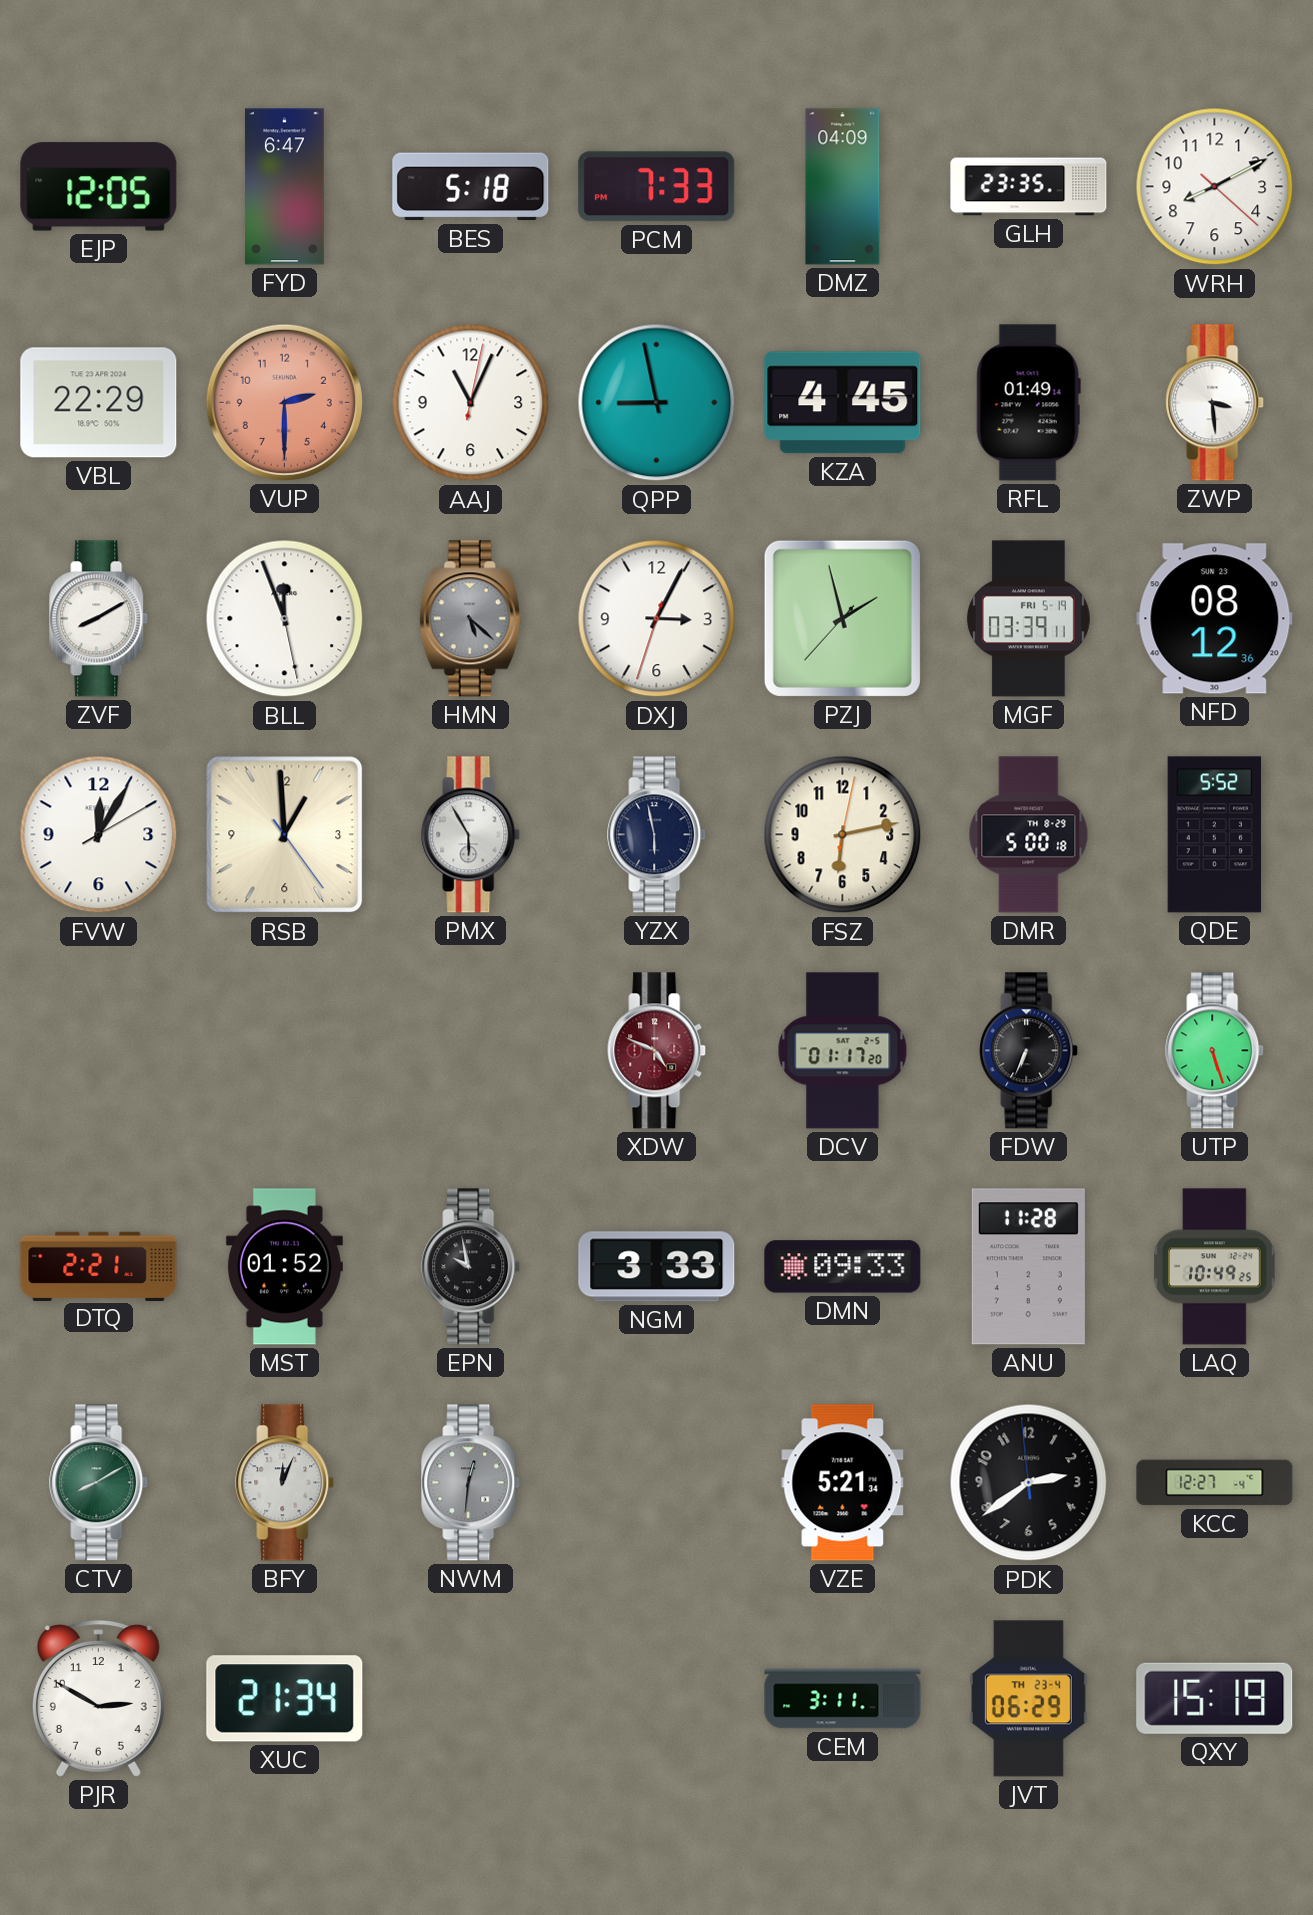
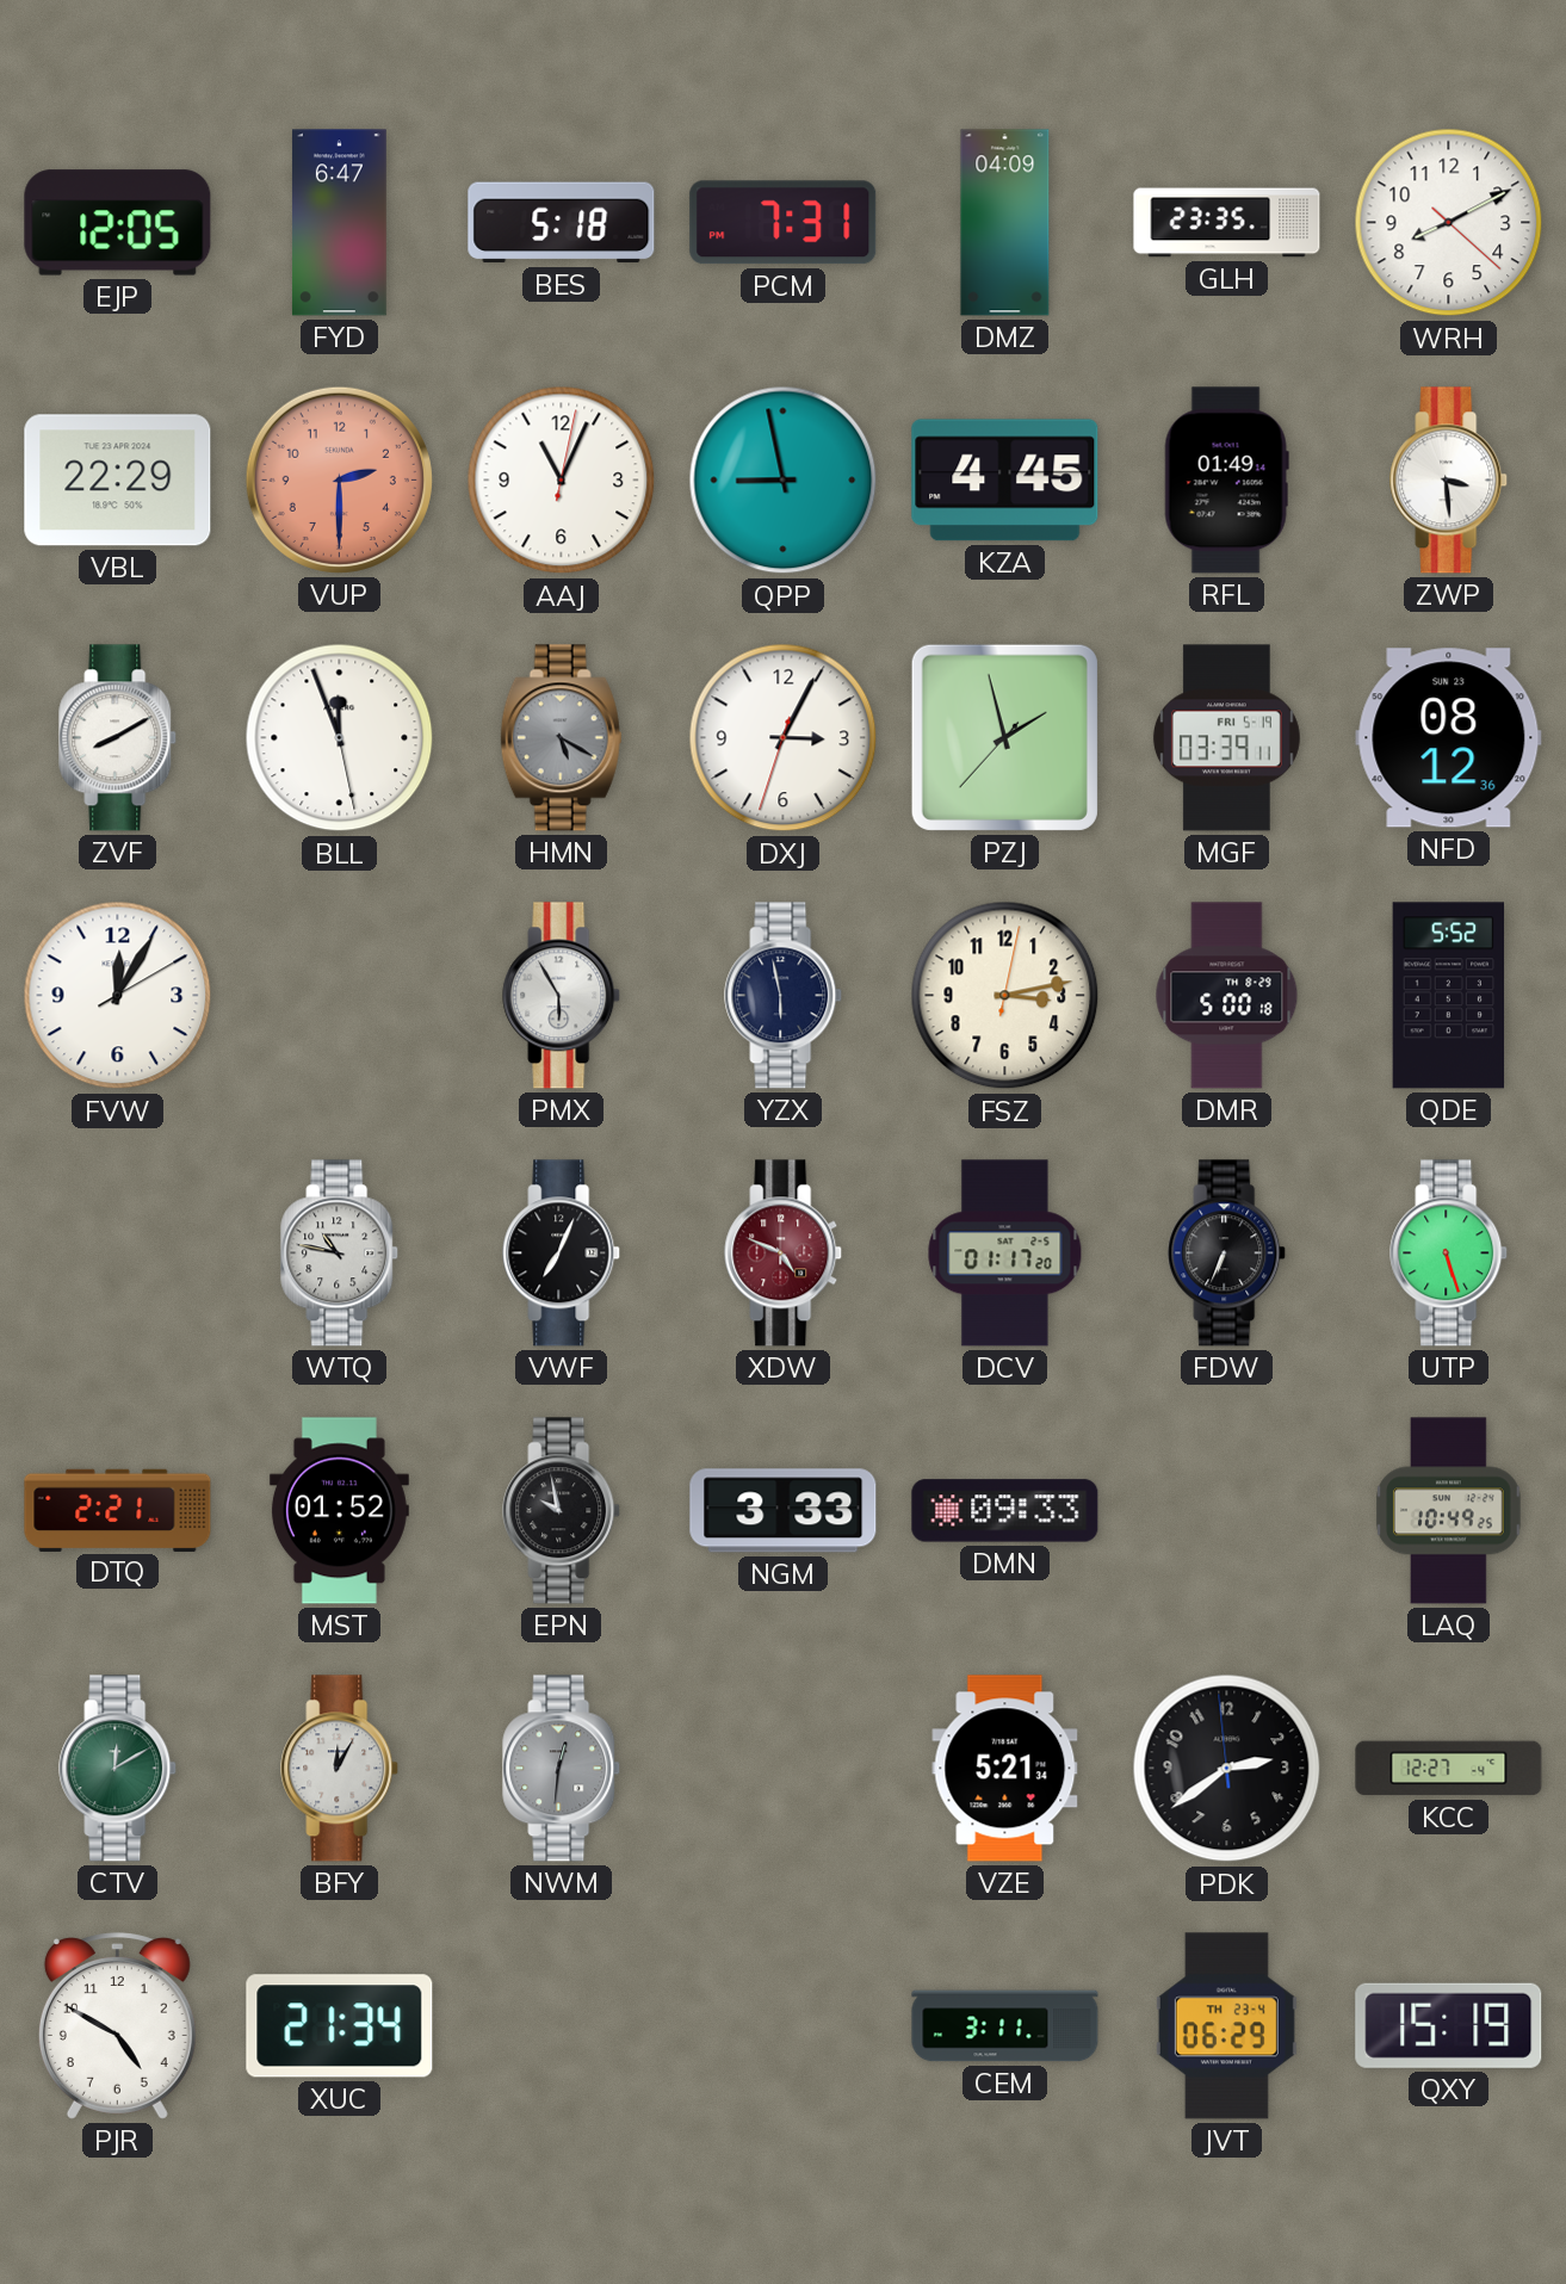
PCM: 7:33 -> 7:31 (784, 223)
HMN: 5:22 -> 5:20 (562, 738)
RSB: 12:59 -> none (285, 835)
FSZ: 6:13 -> 3:13 (1005, 996)
WTQ: none -> 10:47 (340, 1254)
VWF: none -> 7:04 (562, 1254)
ANU: 11:28 -> none (1028, 1267)
CTV: 8:10 -> 12:10 (118, 1769)
BFY: 12:04 -> 12:05 (340, 1769)
PJR: 2:50 -> 4:50 (117, 2026)
